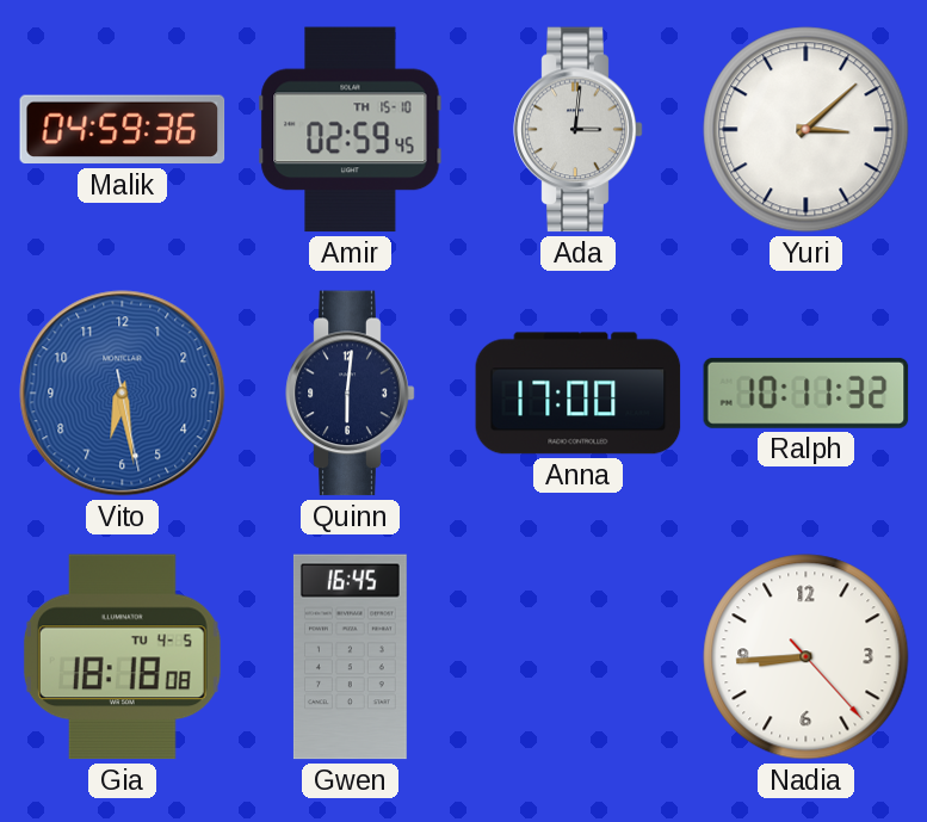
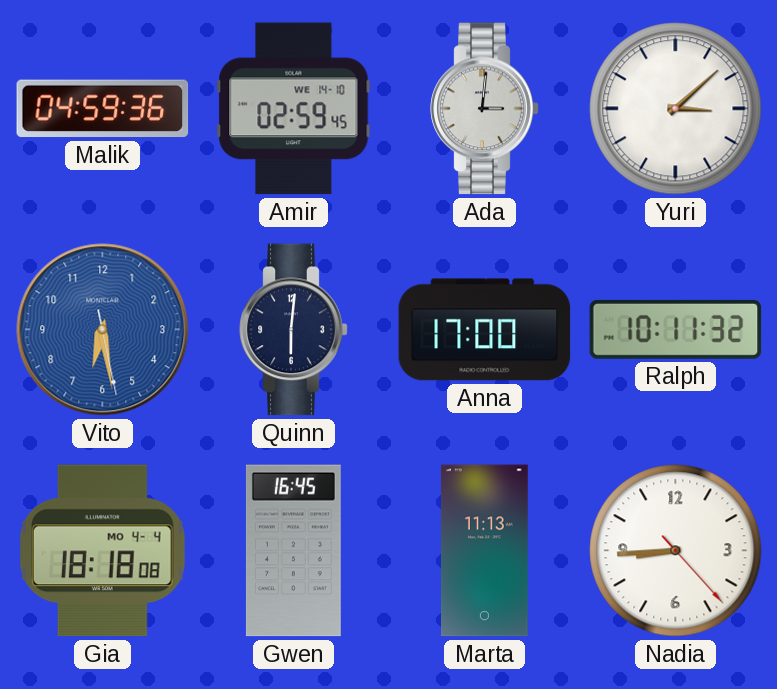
Amir date: TH 15-10 -> WE 14-10 (294, 109)
Gia date: TU 4-5 -> MO 4-4 (102, 551)
Marta: none -> 11:13 (484, 551)
